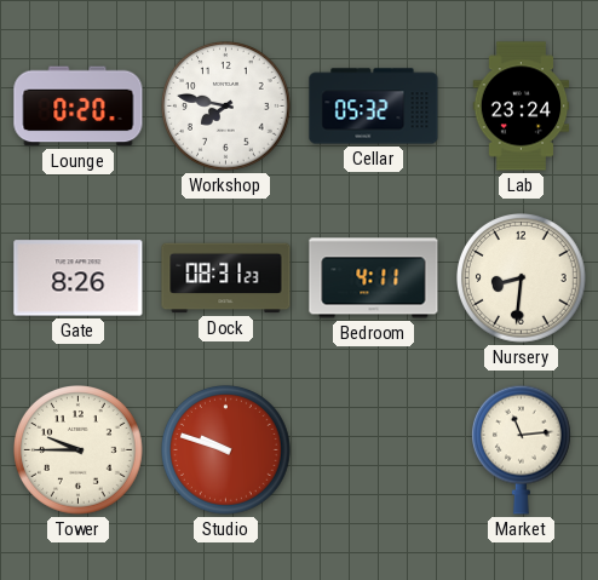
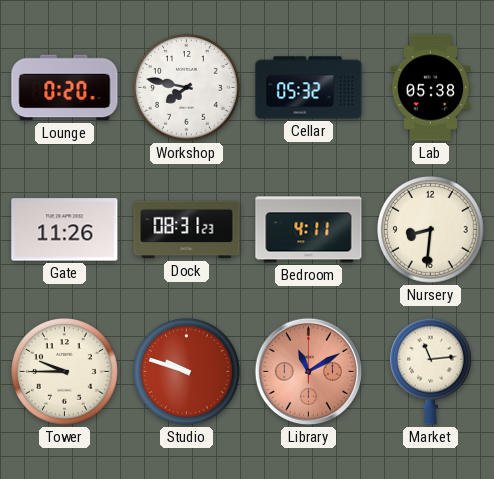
Lab: 23:24 -> 05:38 (431, 88)
Gate: 8:26 -> 11:26 (65, 230)
Library: none -> 11:10 (308, 371)
